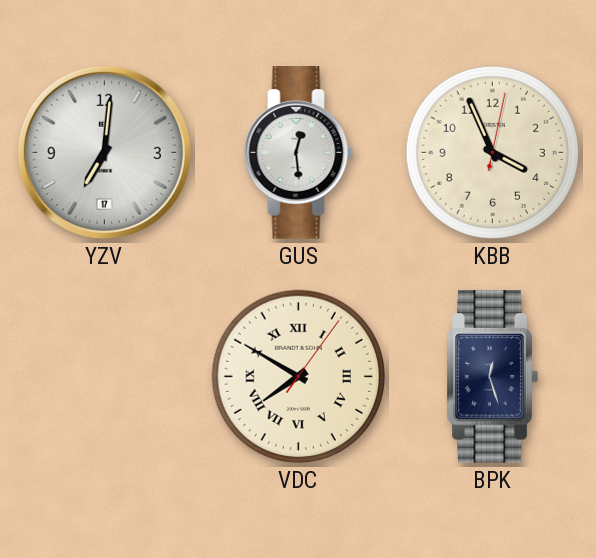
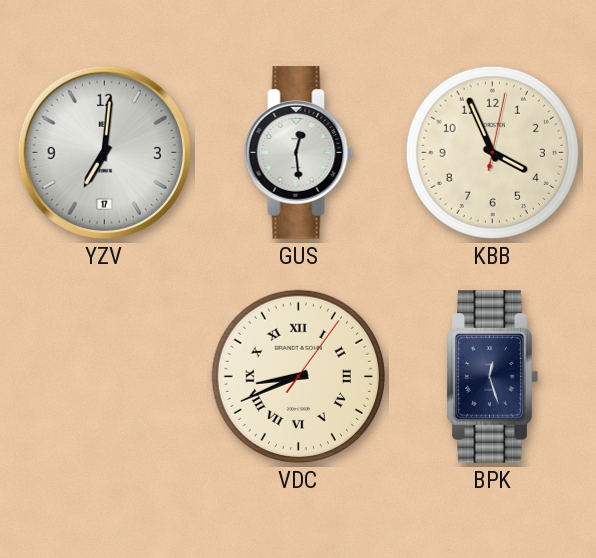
VDC: 7:50 -> 8:41 (298, 376)
